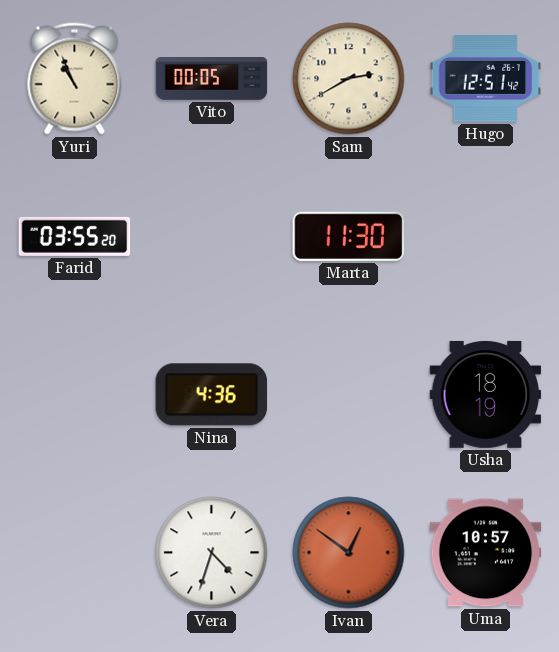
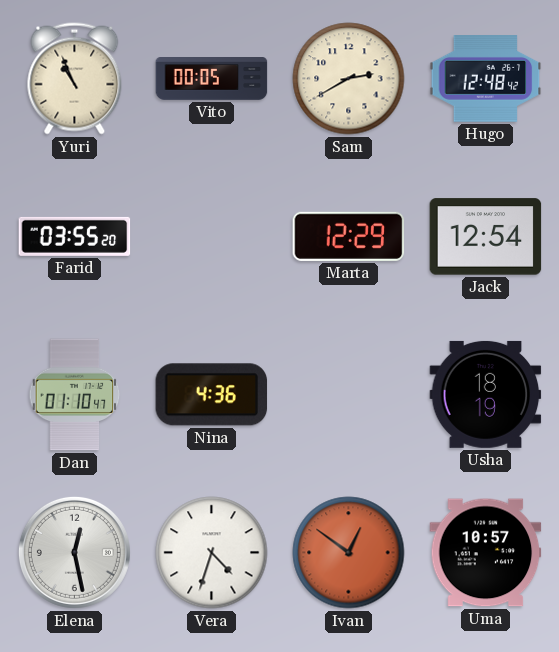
Hugo: 12:51 -> 12:48 (486, 79)
Marta: 11:30 -> 12:29 (349, 236)
Jack: none -> 12:54 (486, 237)
Dan: none -> 01:10 (75, 395)
Elena: none -> 12:28 (74, 552)
